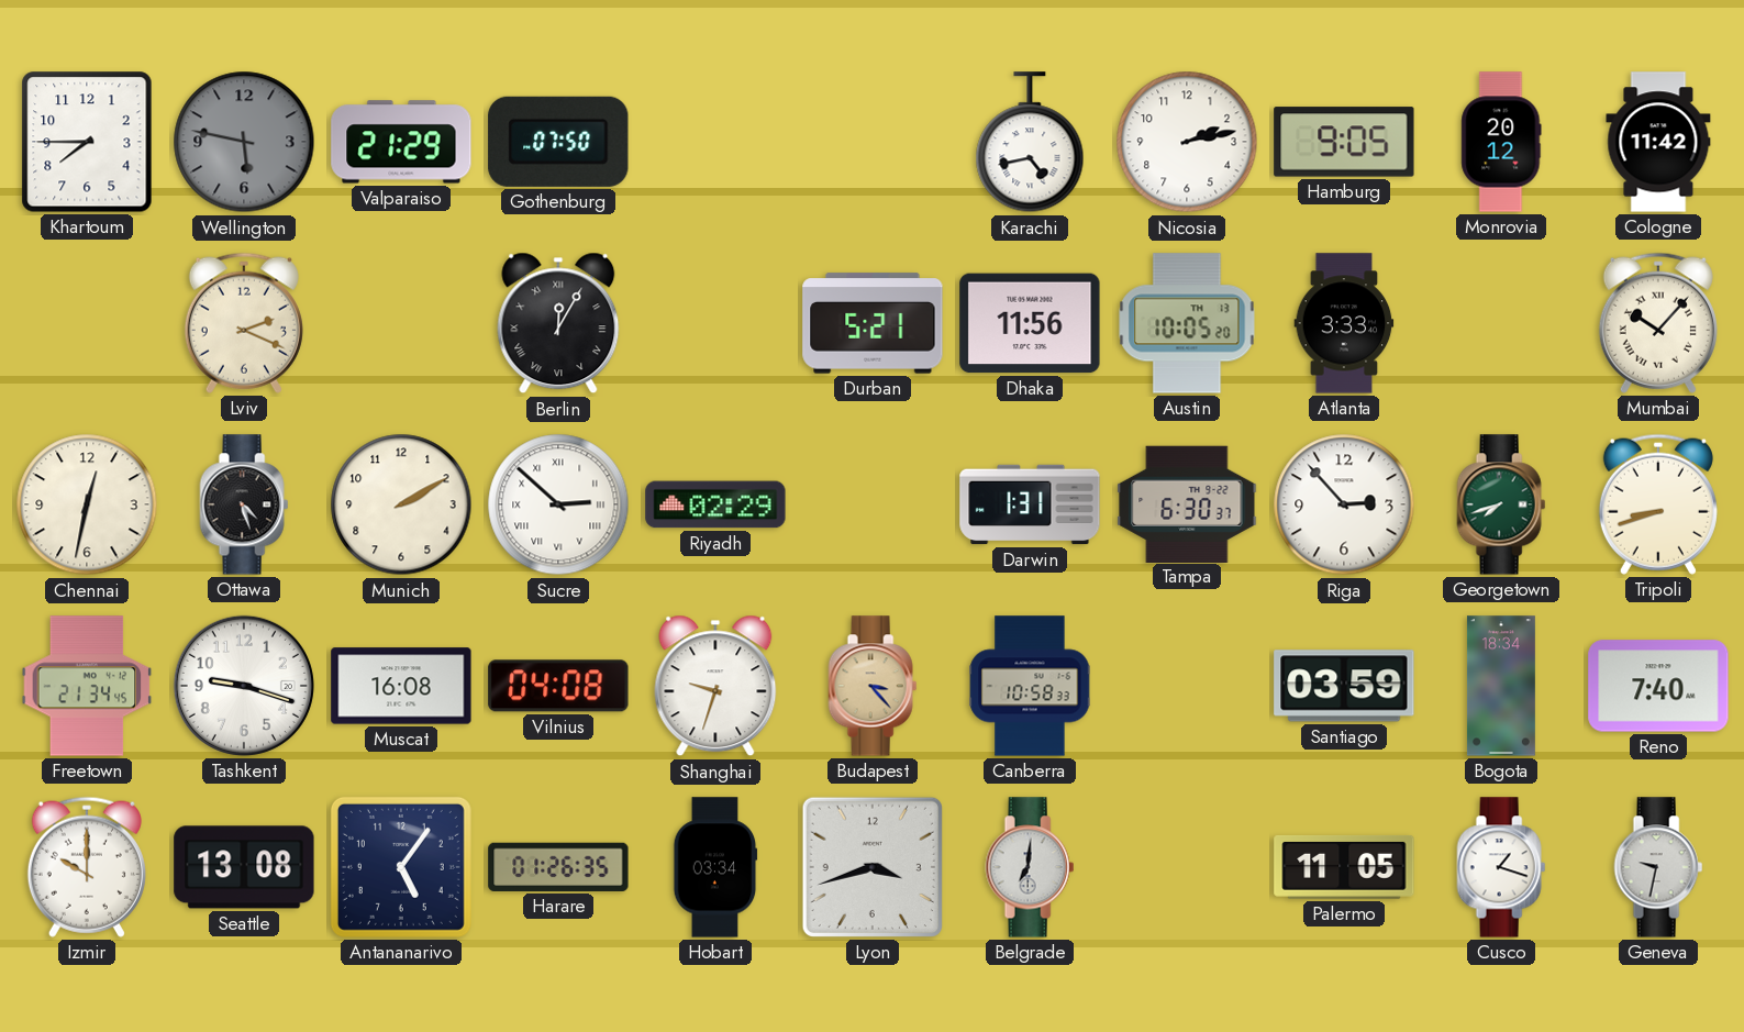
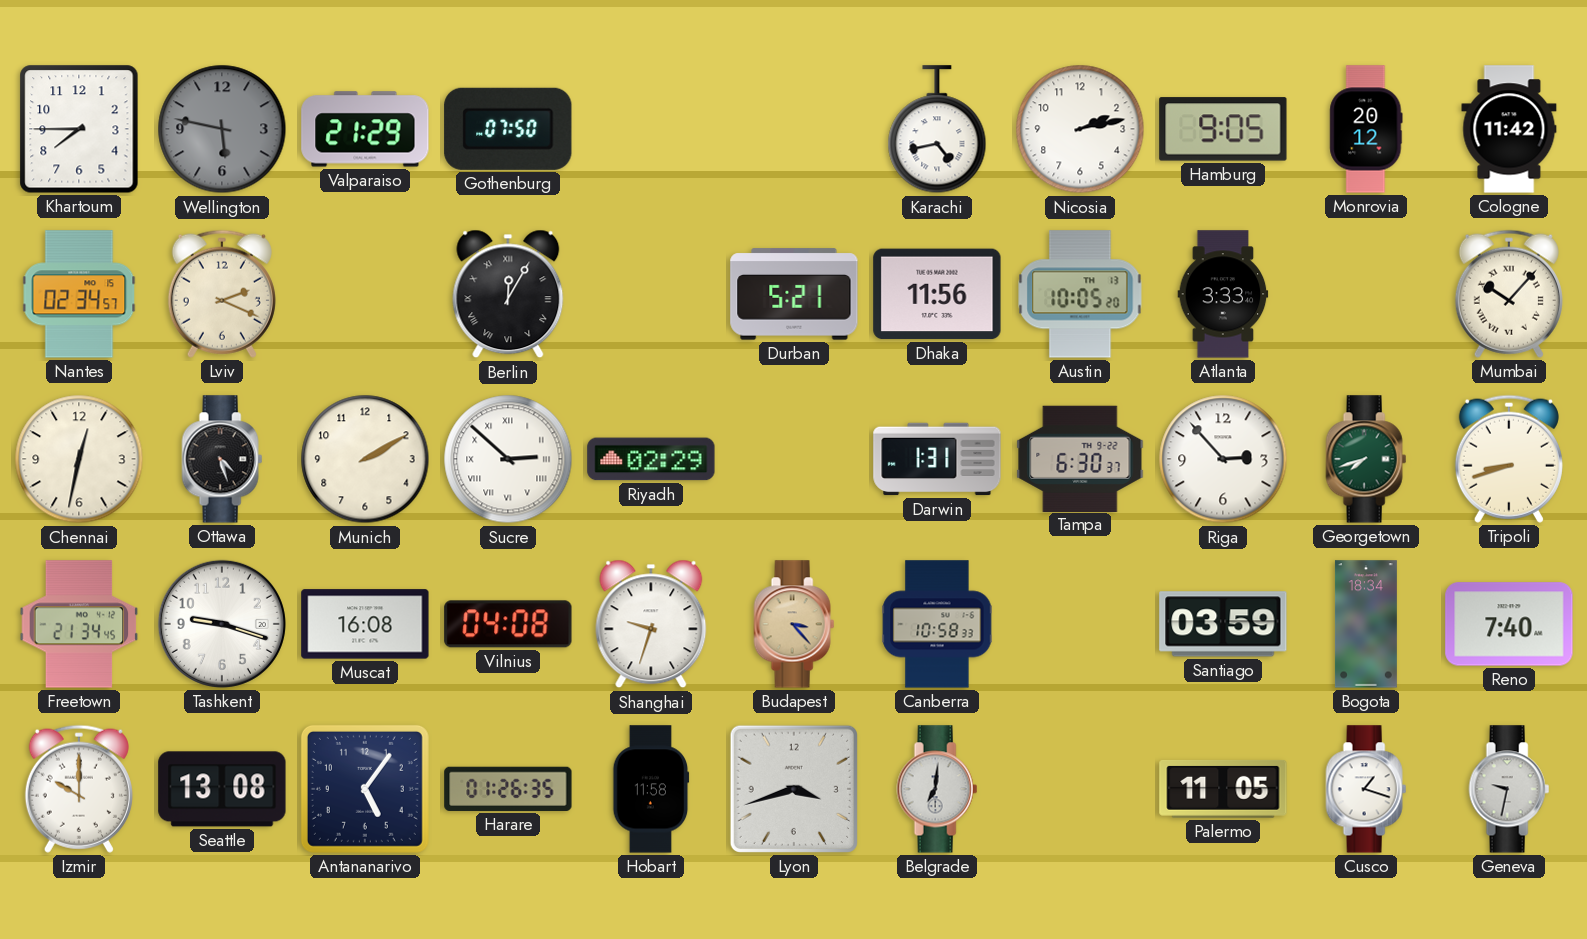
Nantes: none -> 02:34 (79, 294)
Hobart: 03:34 -> 11:58 (651, 789)
